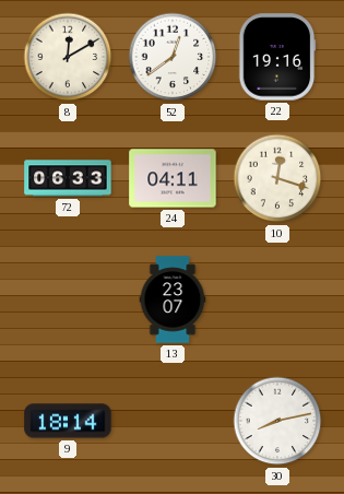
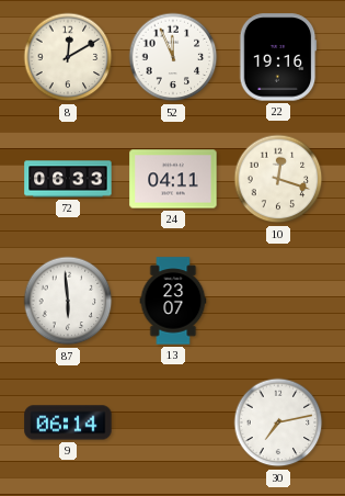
52: 12:39 -> 11:56 (173, 57)
87: none -> 5:59 (68, 301)
9: 18:14 -> 06:14 (68, 422)
30: 8:13 -> 7:13 (278, 422)
